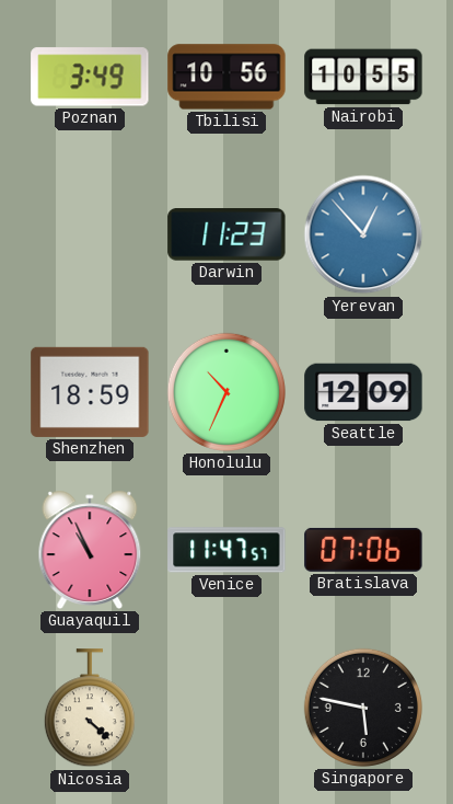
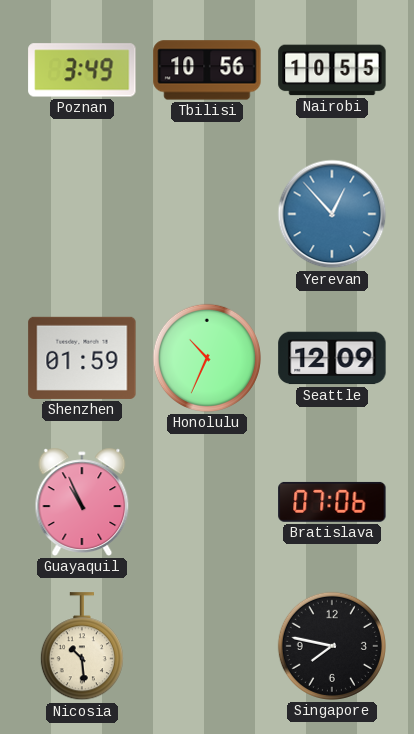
Darwin: 11:23 -> none (226, 236)
Shenzhen: 18:59 -> 01:59 (82, 358)
Venice: 11:47 -> none (226, 550)
Nicosia: 4:22 -> 10:29 (82, 647)
Singapore: 5:47 -> 7:47 (332, 646)
